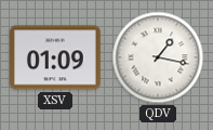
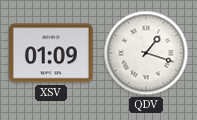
QDV: 1:17 -> 1:18 (146, 53)
